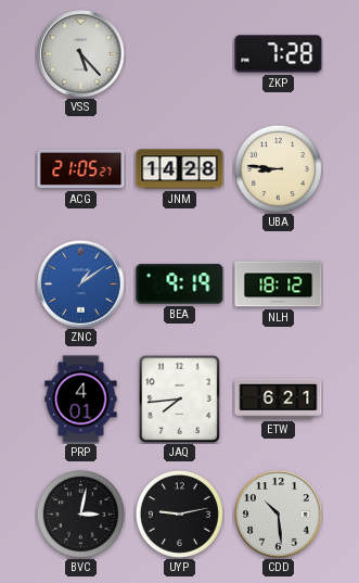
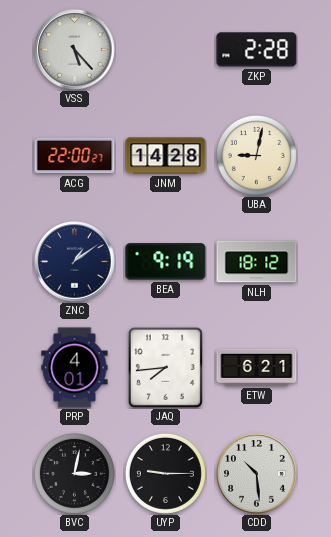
ZKP: 7:28 -> 2:28 (257, 50)
ACG: 21:05 -> 22:00 (75, 156)
UBA: 8:46 -> 9:02 (256, 155)
ZNC dial: blue -> navy (75, 262)
UYP: 9:13 -> 9:15 (165, 473)
